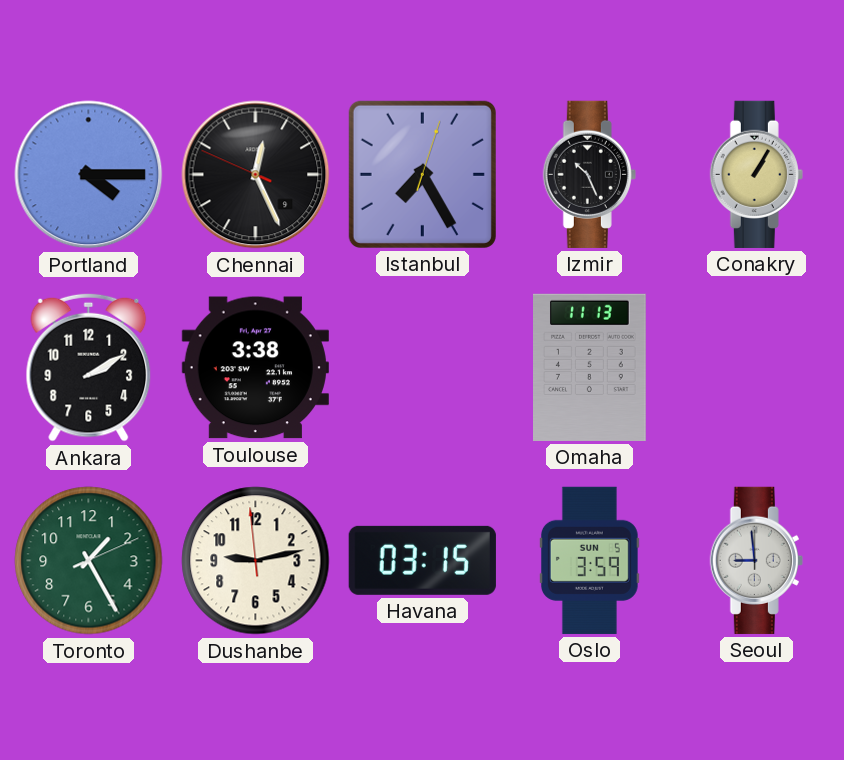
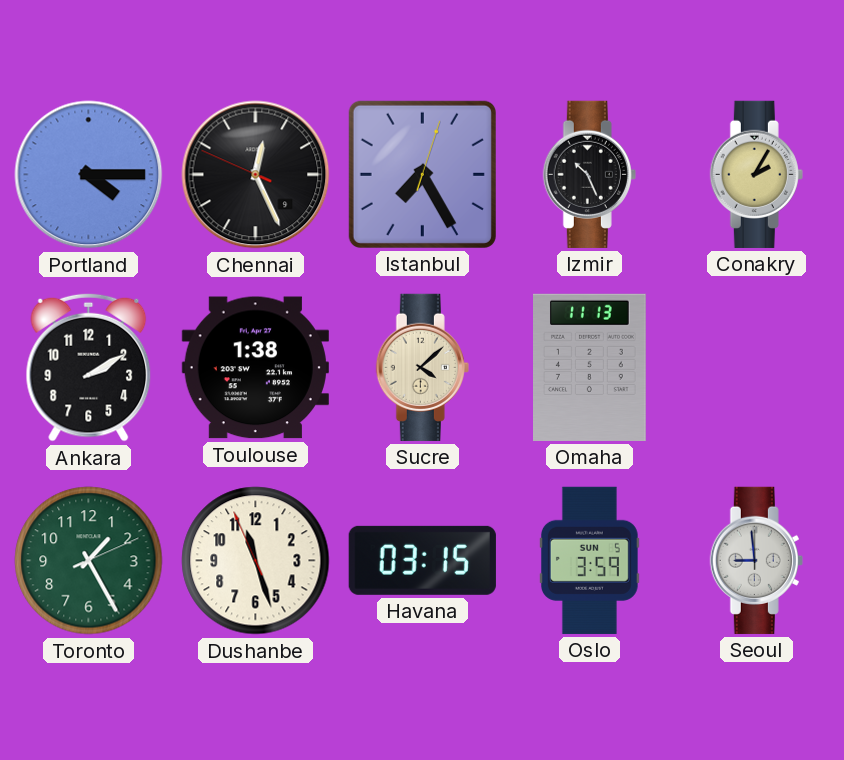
Conakry: 1:05 -> 2:05 (756, 174)
Toulouse: 3:38 -> 1:38 (255, 368)
Sucre: none -> 4:08 (422, 367)
Dushanbe: 9:12 -> 11:26 (256, 561)
